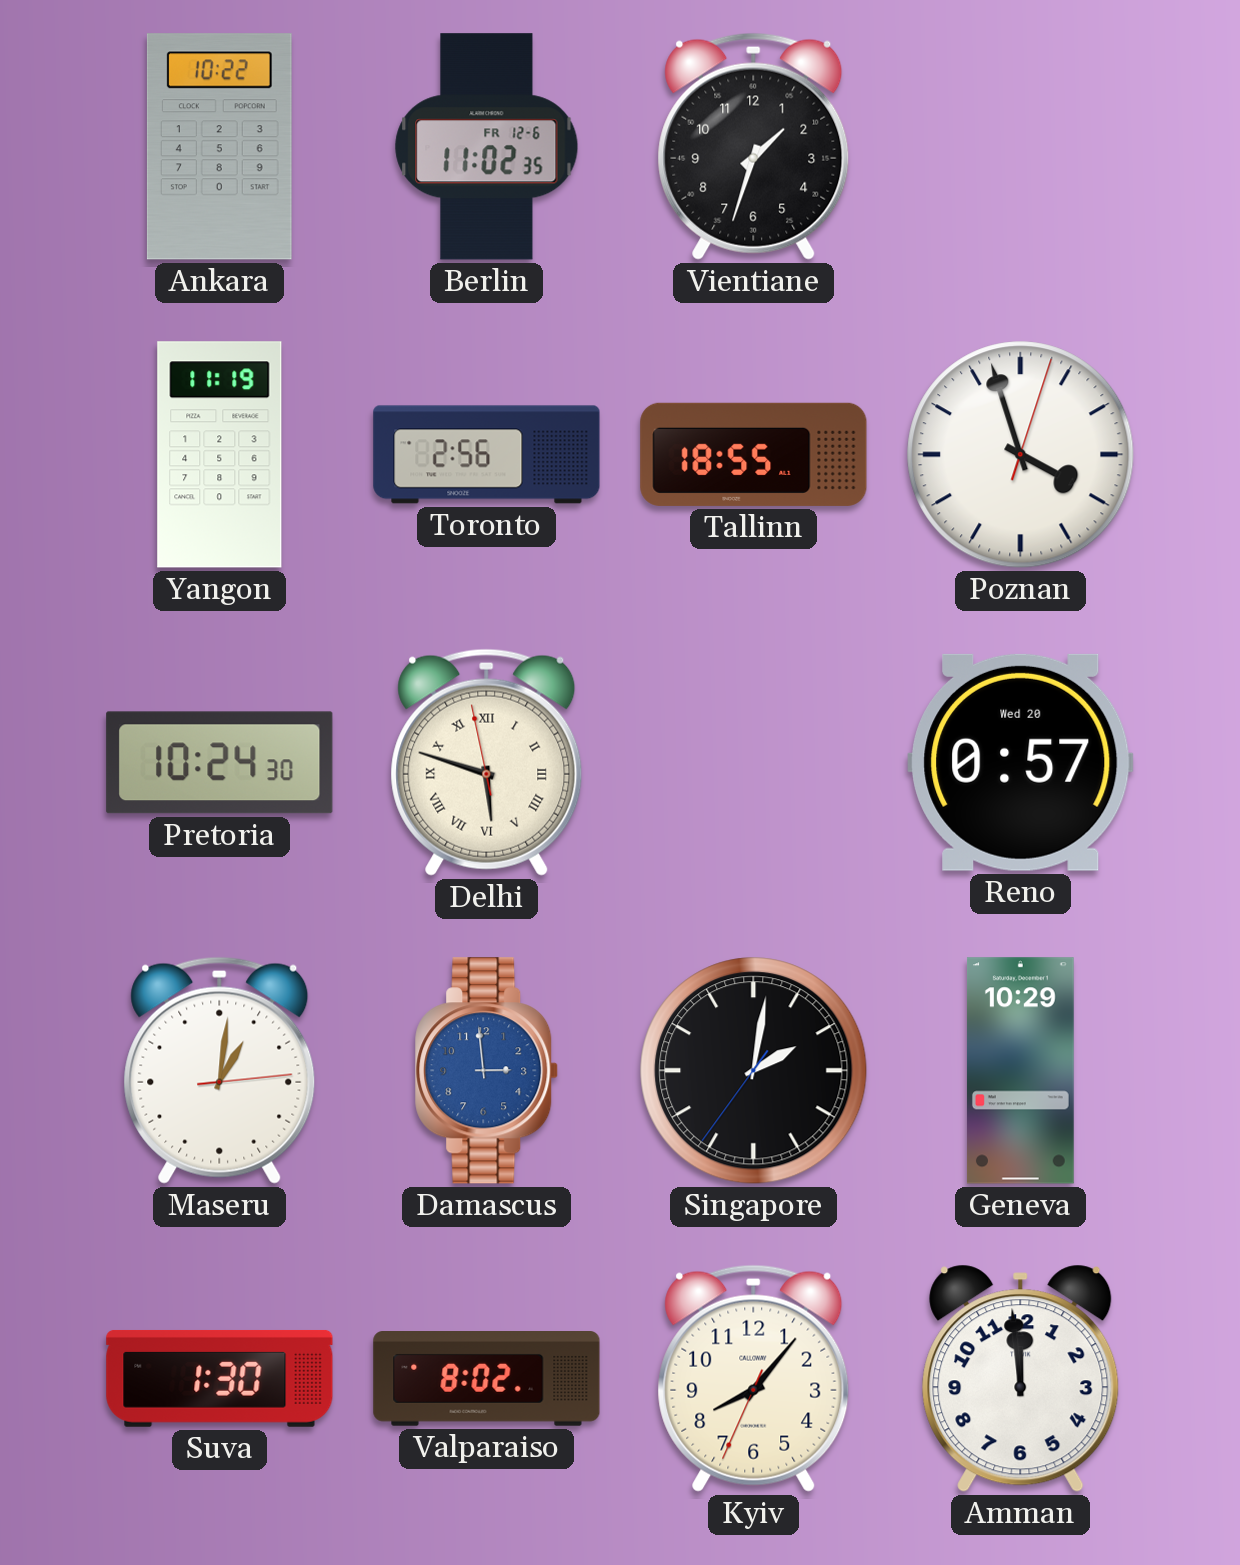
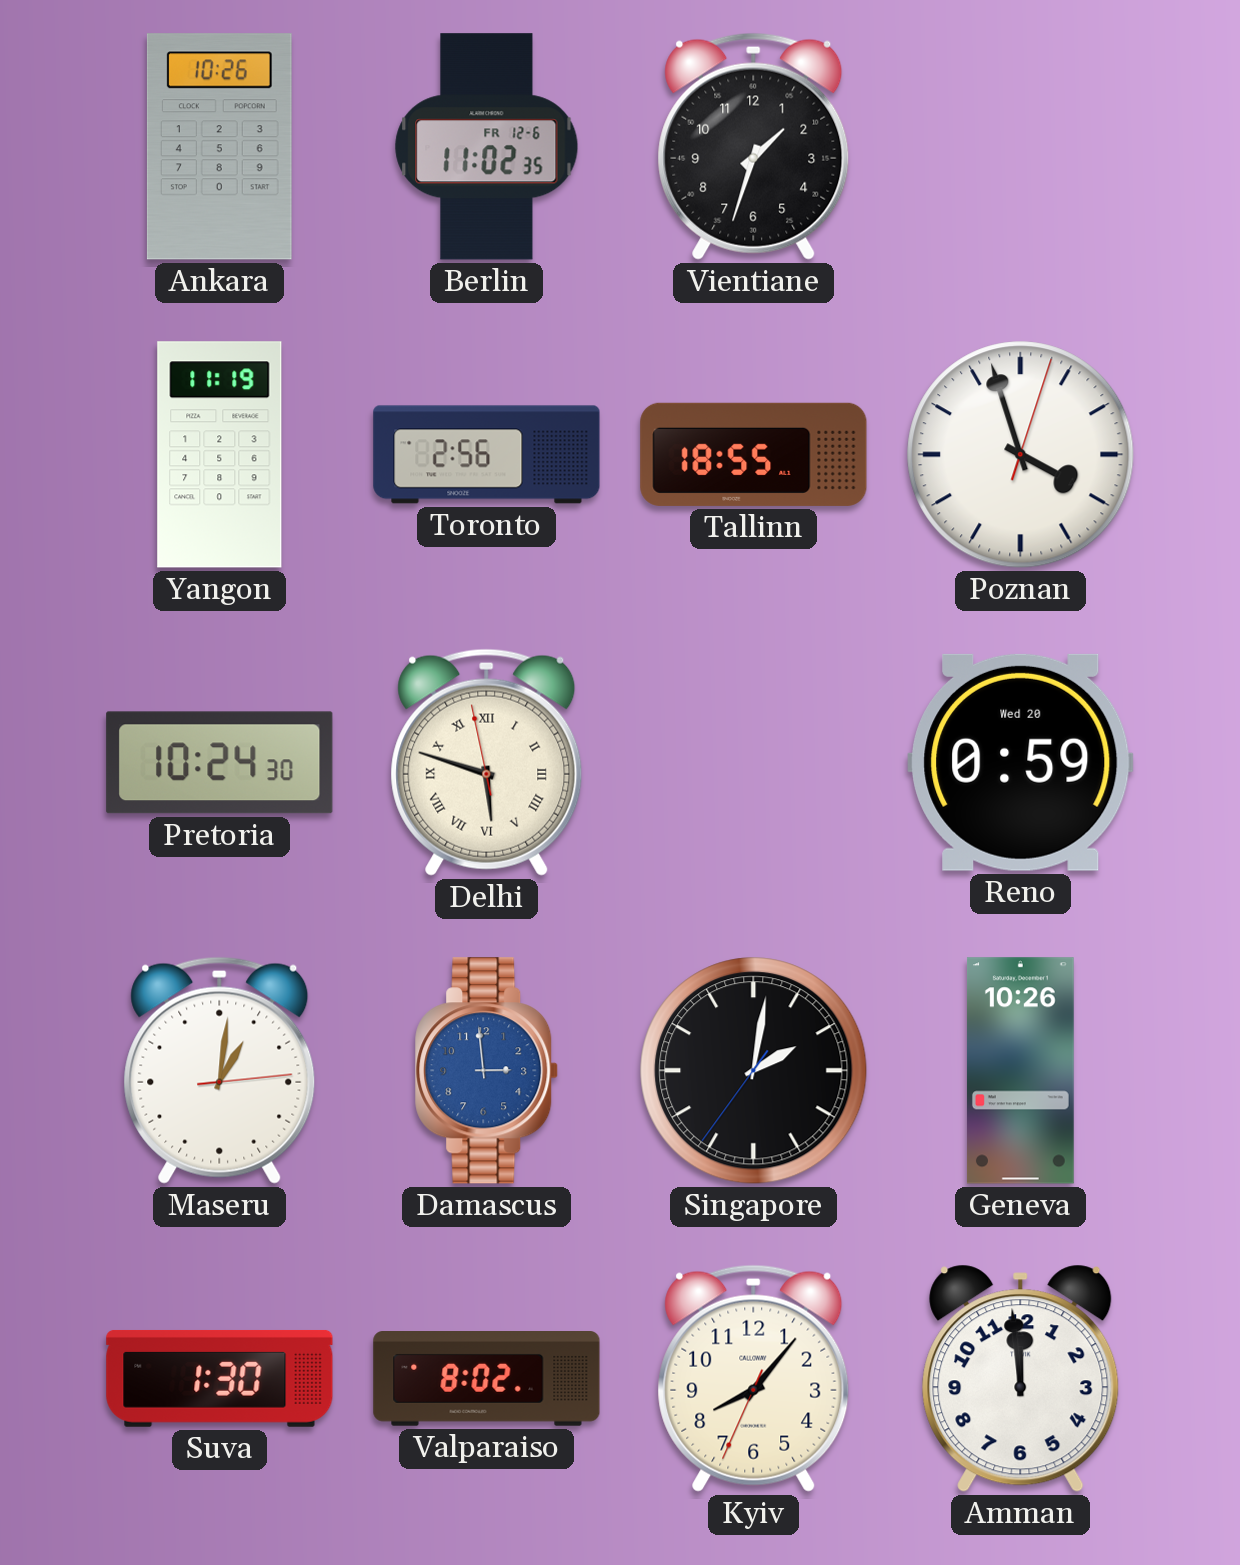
Ankara: 10:22 -> 10:26 (219, 147)
Reno: 0:57 -> 0:59 (1021, 762)
Geneva: 10:29 -> 10:26 (1020, 1071)
